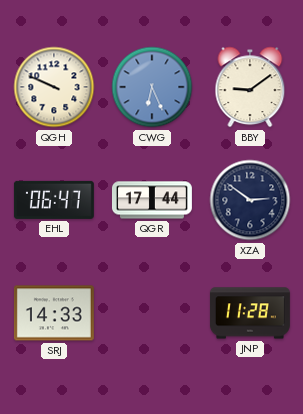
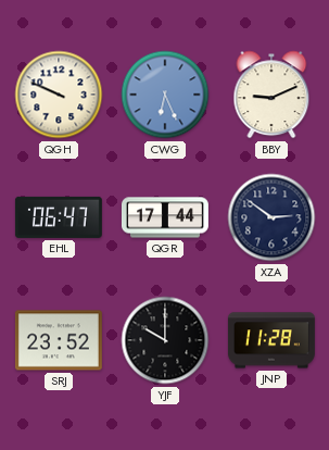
BBY: 9:09 -> 9:11 (271, 95)
SRJ: 14:33 -> 23:52 (59, 340)
YJF: none -> 10:00 (165, 340)
